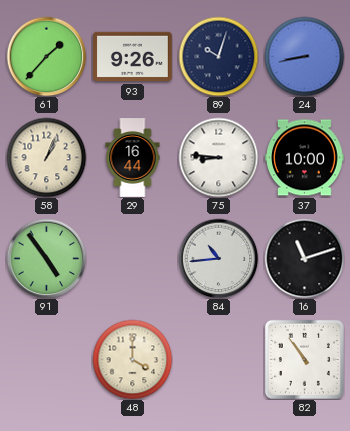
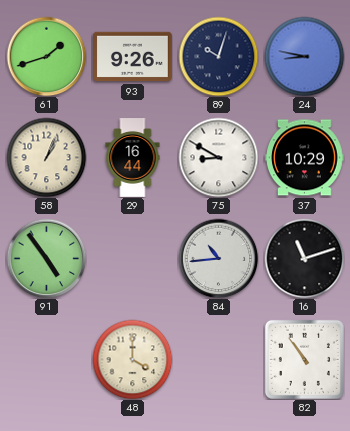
61: 1:37 -> 1:42 (46, 56)
24: 8:43 -> 8:47 (304, 56)
75: 8:46 -> 8:50 (218, 157)
37: 10:00 -> 10:29 (305, 158)
